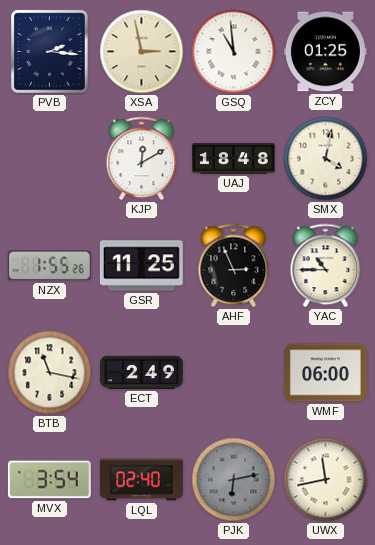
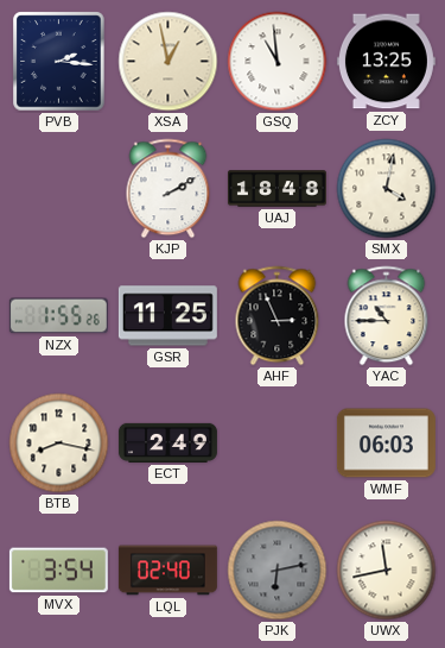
XSA: 2:58 -> 12:58 (169, 62)
ZCY: 01:25 -> 13:25 (386, 62)
KJP: 12:10 -> 2:10 (169, 189)
BTB: 11:17 -> 8:17 (59, 443)
WMF: 06:00 -> 06:03 (386, 443)
